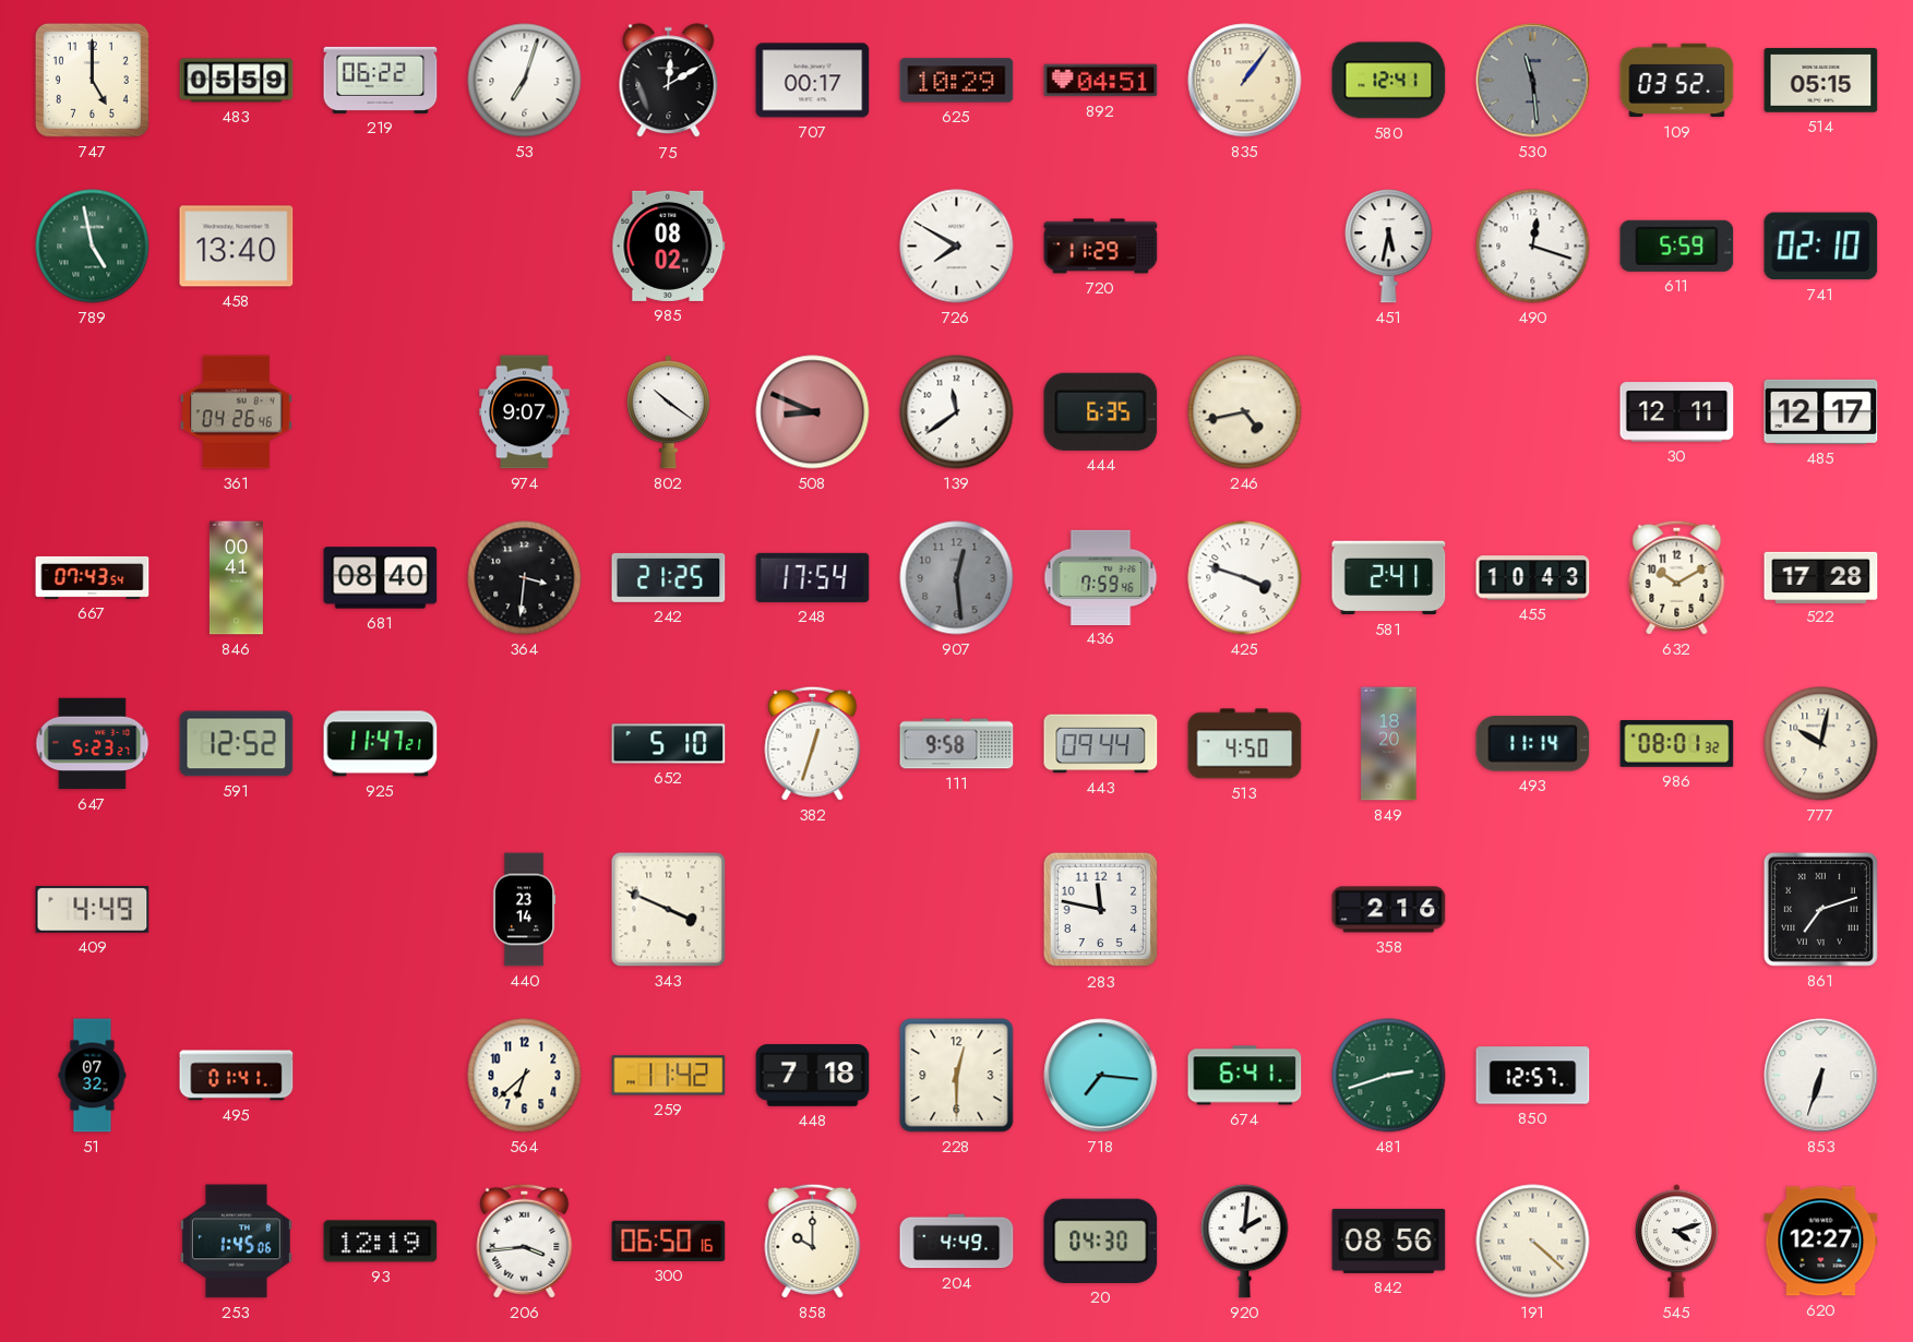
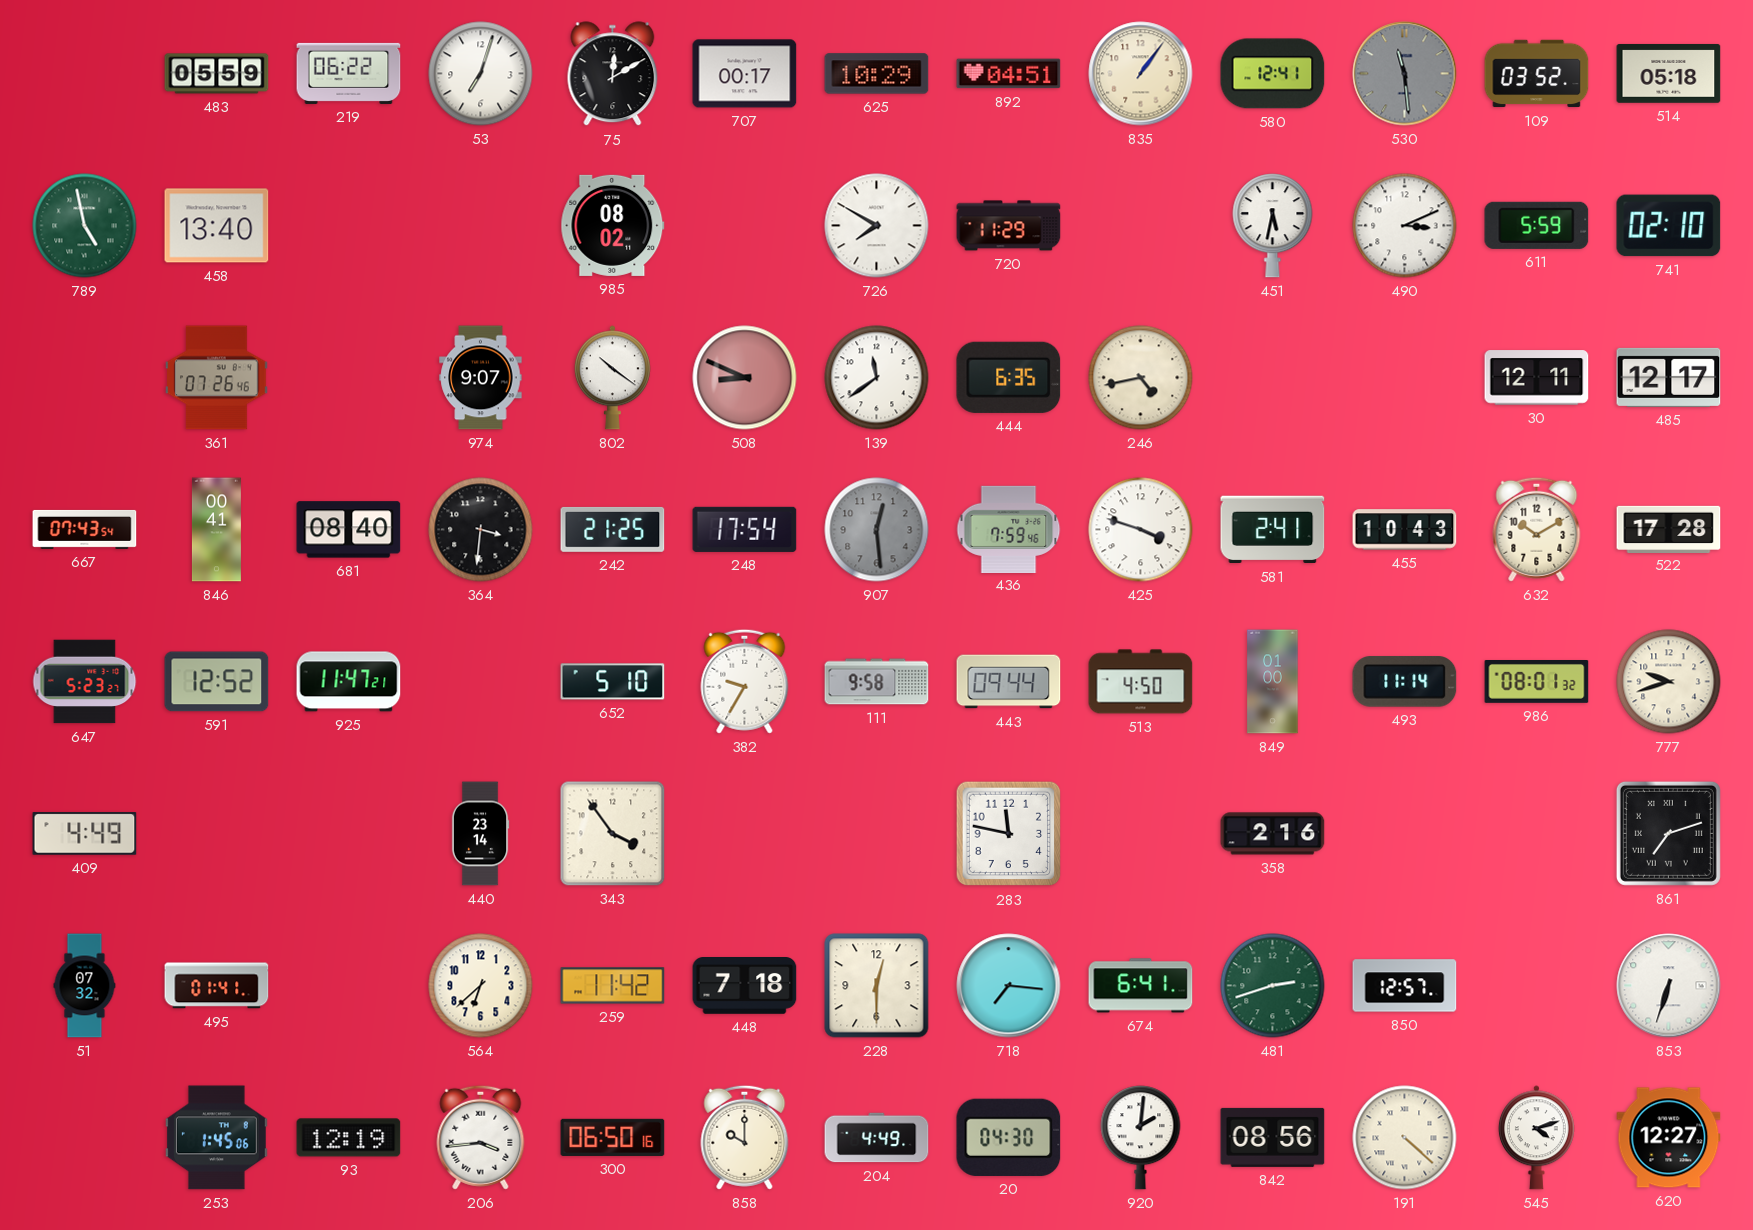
747: 5:00 -> none (92, 80)
514: 05:15 -> 05:18 (1669, 74)
490: 12:18 -> 3:11 (1405, 226)
361: 04:26 -> 07:26 (217, 378)
382: 12:33 -> 9:35 (745, 681)
849: 18:20 -> 01:00 (1273, 682)
777: 10:02 -> 9:42 (1669, 682)
343: 3:49 -> 3:54 (613, 834)
